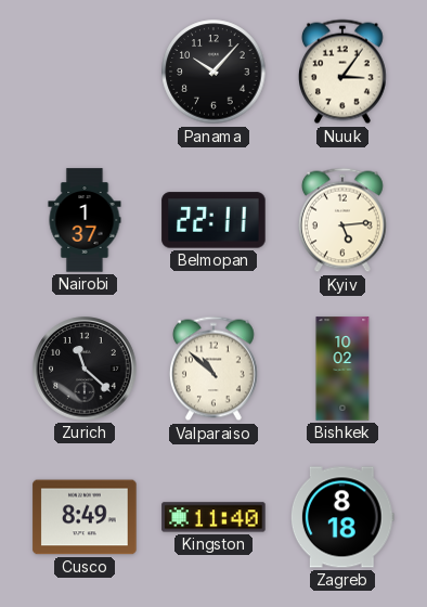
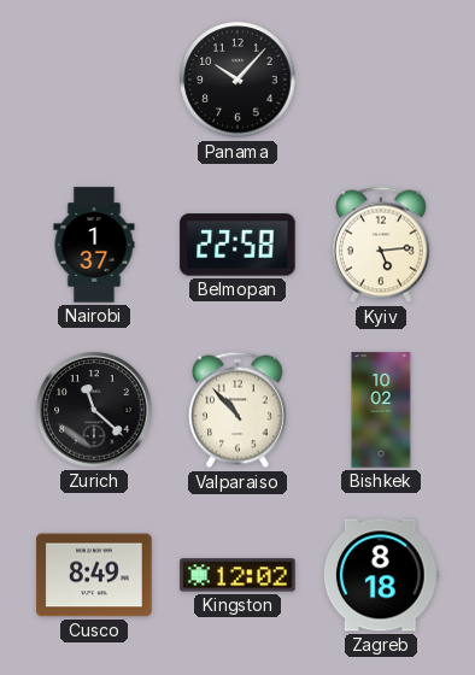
Nuuk: 3:06 -> none (342, 72)
Belmopan: 22:11 -> 22:58 (237, 245)
Valparaiso: 10:52 -> 10:53 (237, 410)
Kingston: 11:40 -> 12:02 (237, 575)
